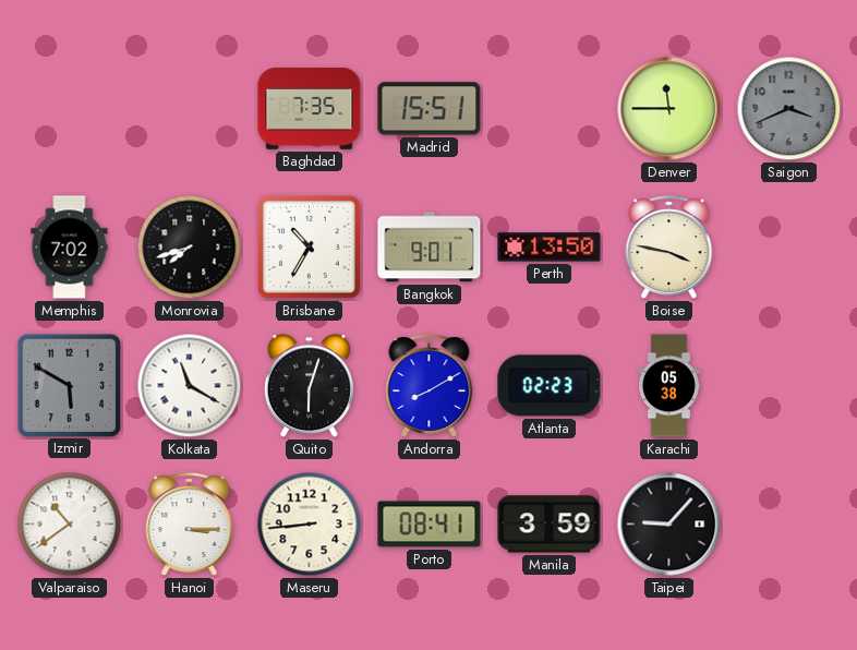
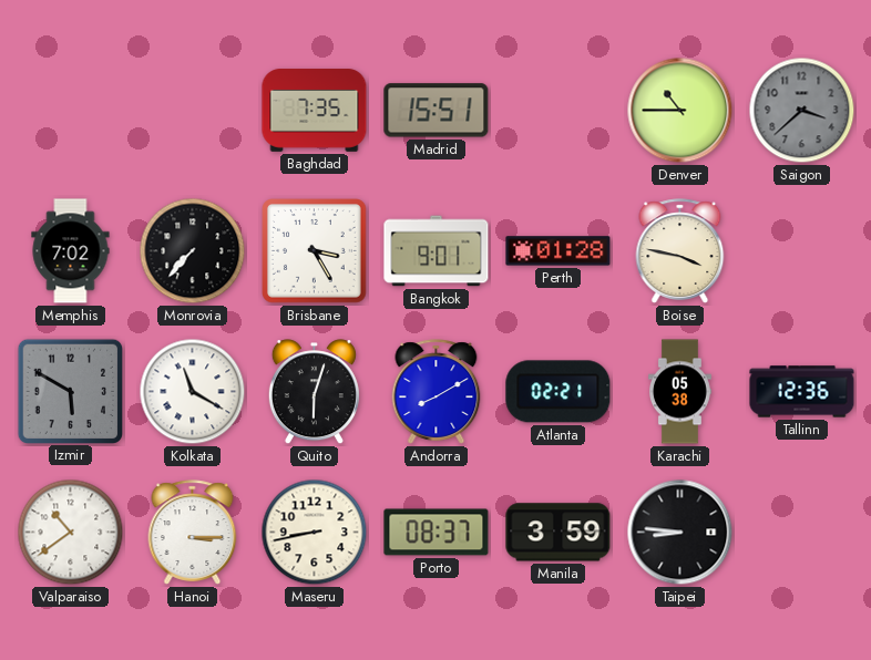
Denver: 11:45 -> 10:45 (680, 111)
Saigon: 3:41 -> 3:38 (802, 111)
Monrovia: 7:42 -> 7:37 (193, 251)
Brisbane: 10:35 -> 3:25 (315, 251)
Perth: 13:50 -> 01:28 (559, 251)
Atlanta: 02:23 -> 02:21 (559, 392)
Tallinn: none -> 12:36 (802, 392)
Maseru: 8:44 -> 8:43 (315, 533)
Porto: 08:41 -> 08:37 (437, 533)
Taipei: 9:07 -> 8:46 (680, 533)
